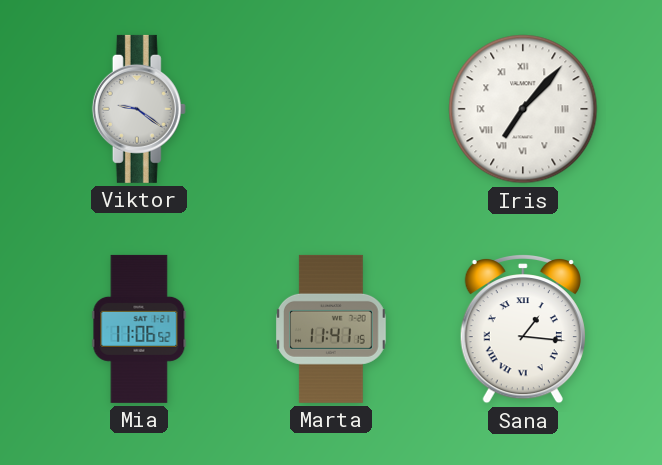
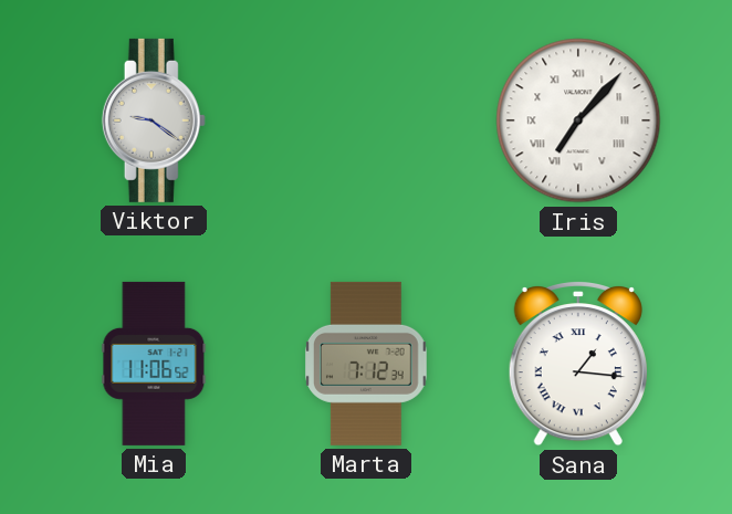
Marta: 11:41 -> 7:12 (367, 364)
